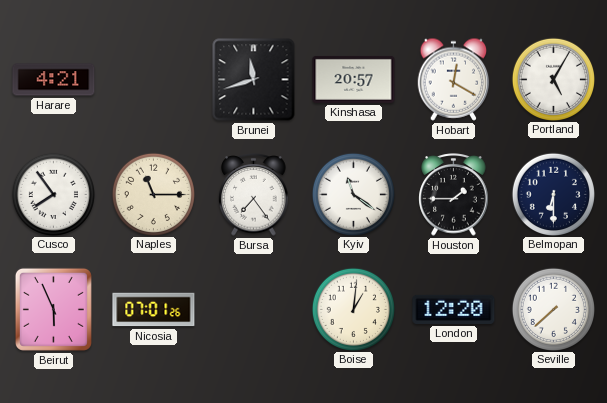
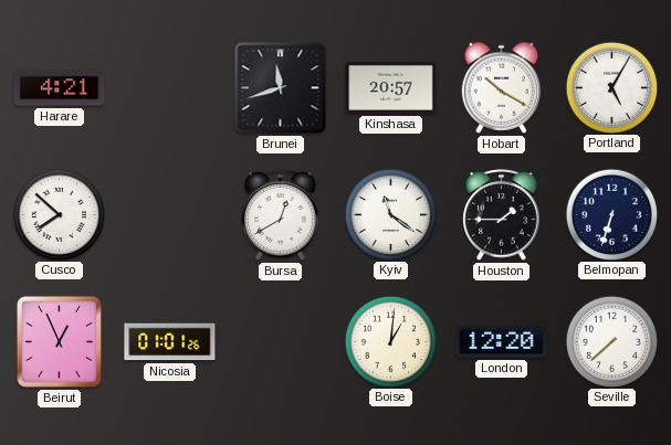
Hobart: 12:20 -> 10:20 (502, 87)
Cusco: 7:54 -> 7:52 (59, 214)
Naples: 11:15 -> none (153, 194)
Bursa: 7:24 -> 12:40 (281, 215)
Belmopan: 6:30 -> 6:33 (611, 214)
Beirut: 5:56 -> 12:56 (59, 341)
Nicosia: 07:01 -> 01:01 (170, 342)
